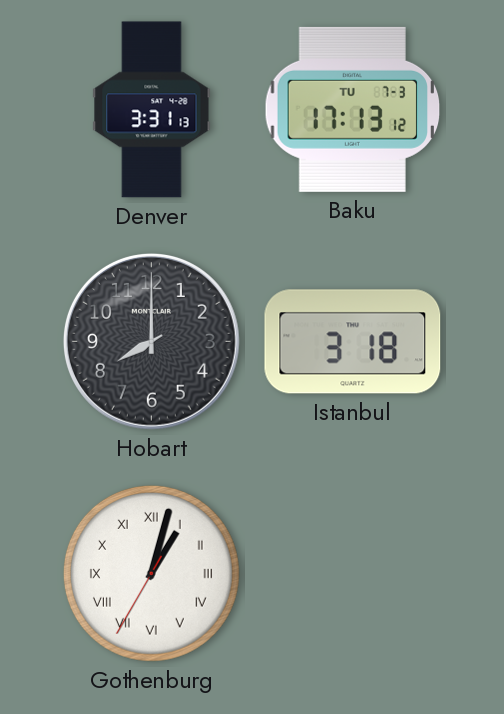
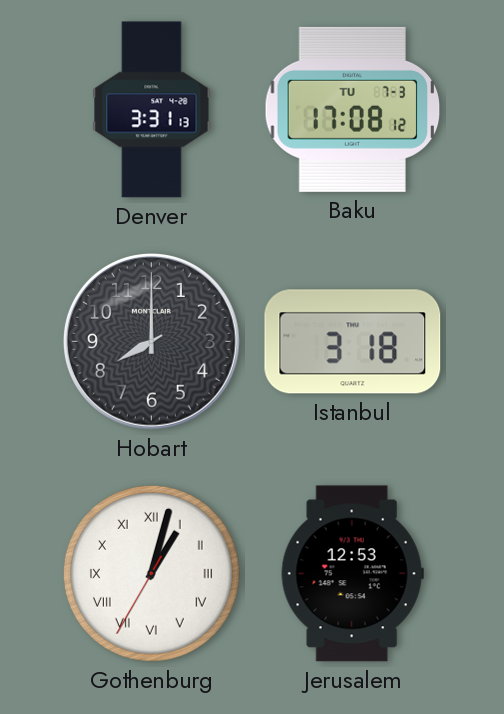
Baku: 17:13 -> 17:08 (353, 109)
Jerusalem: none -> 12:53 (352, 574)
